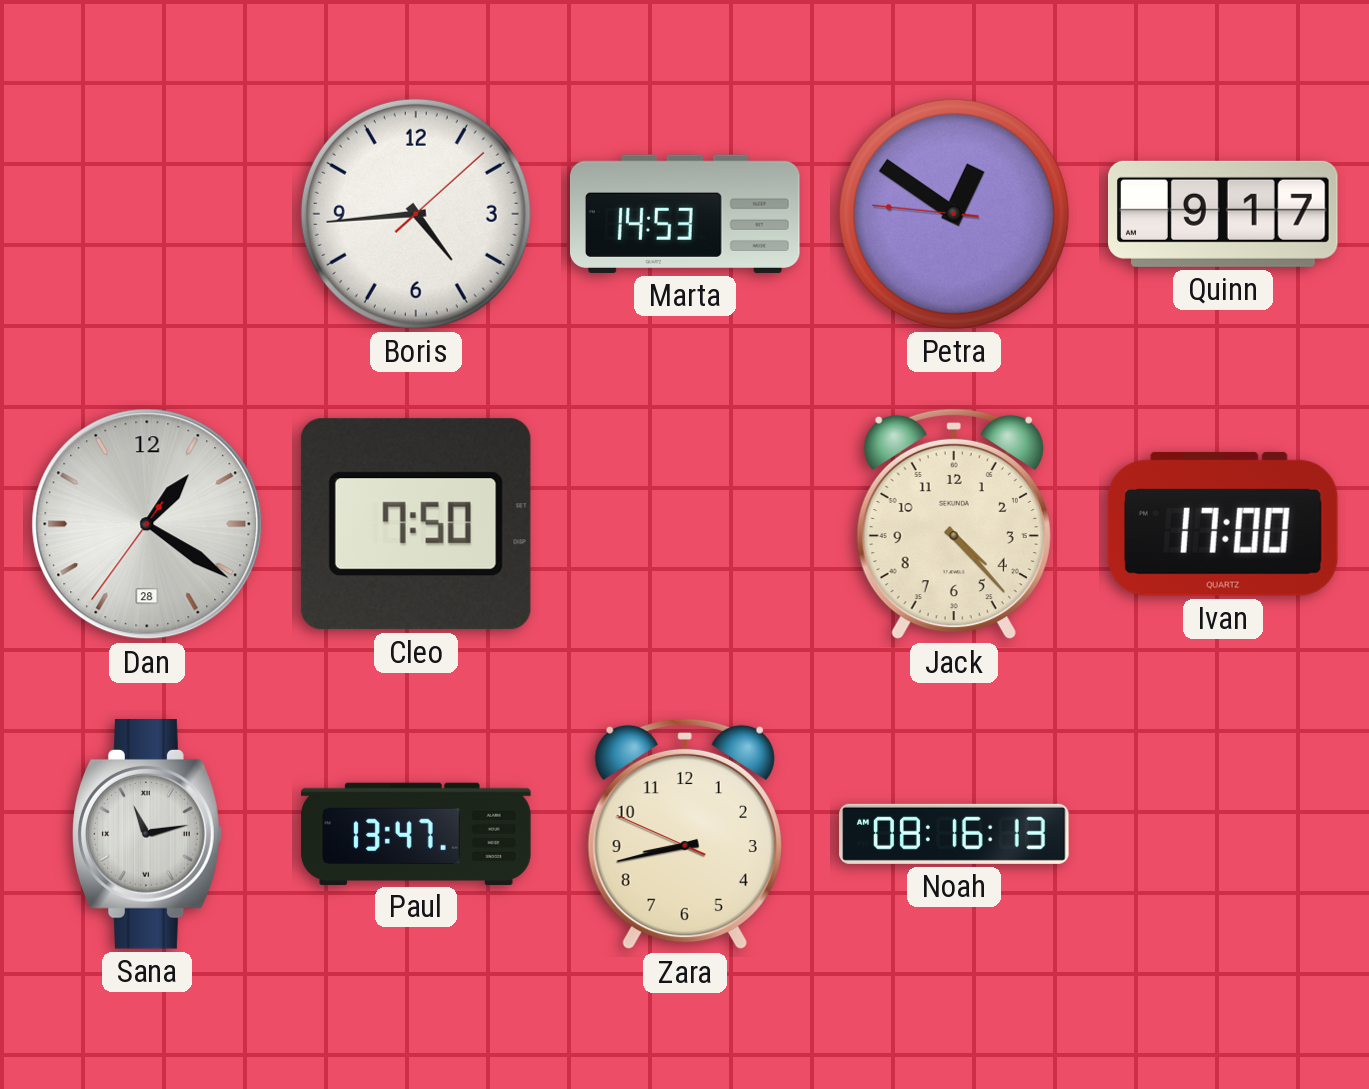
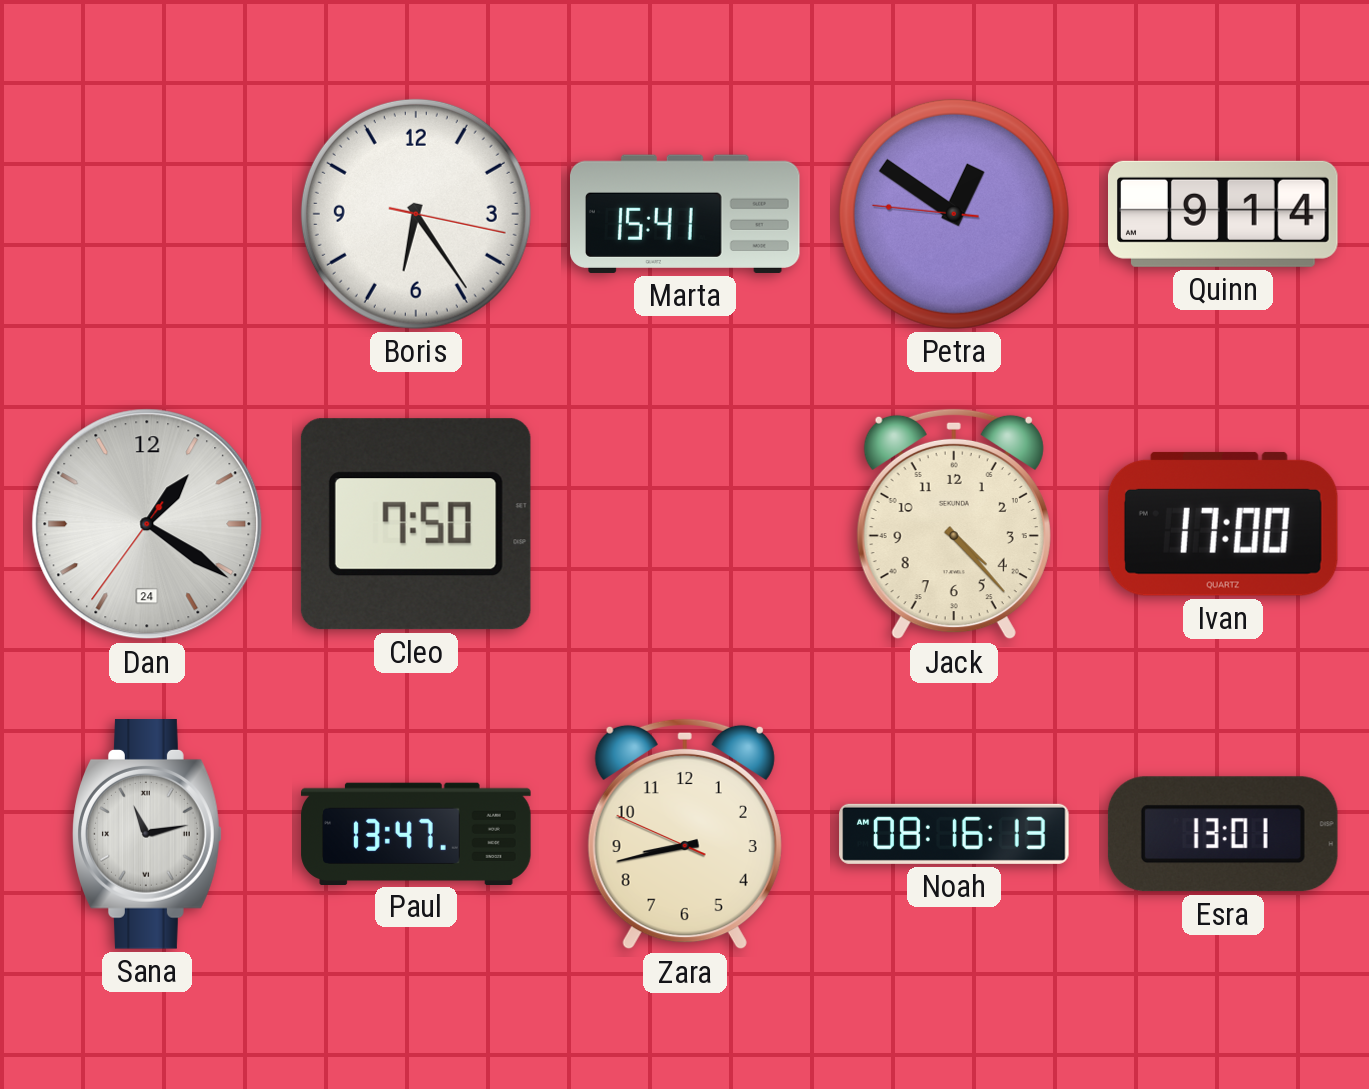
Boris: 4:44 -> 6:24 (416, 214)
Marta: 14:53 -> 15:41 (686, 214)
Quinn: 9:17 -> 9:14 (1223, 214)
Dan date: 28 -> 24 (147, 524)
Esra: none -> 13:01 (1223, 834)
